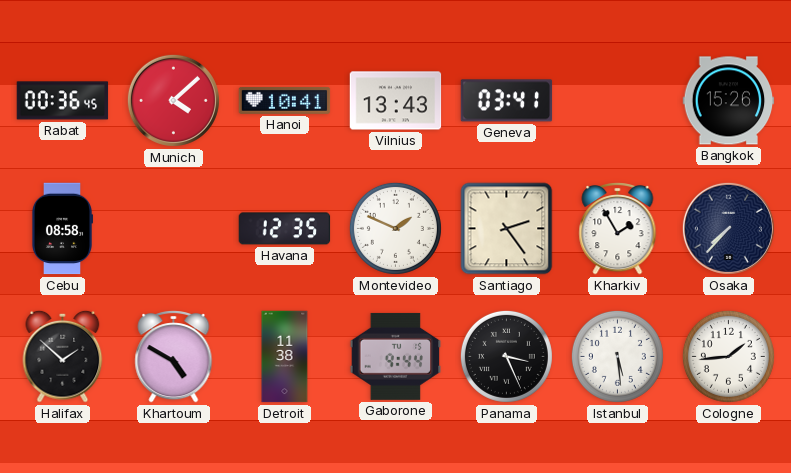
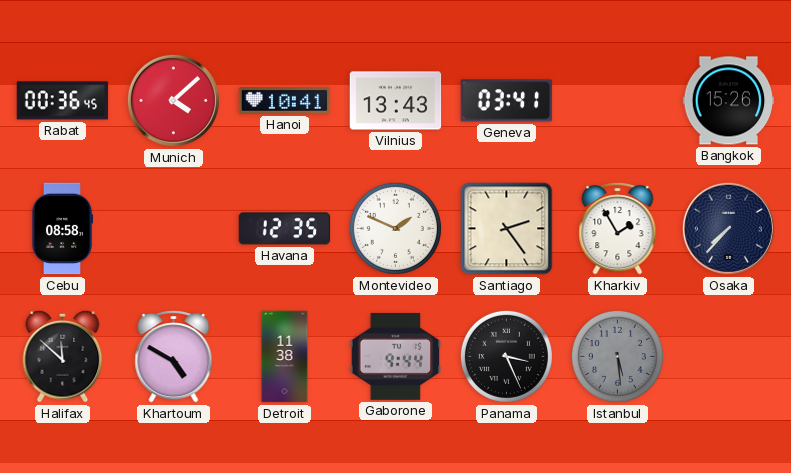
Halifax: 1:52 -> 11:52 (63, 356)
Istanbul dial: white -> grey (617, 356)
Cologne: 1:44 -> none (728, 356)
